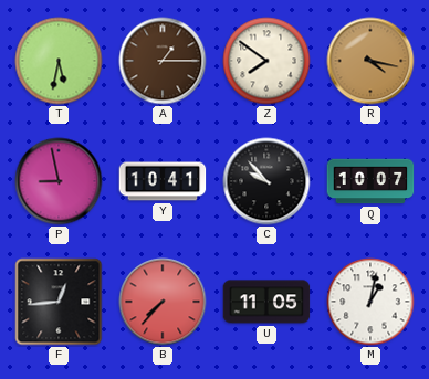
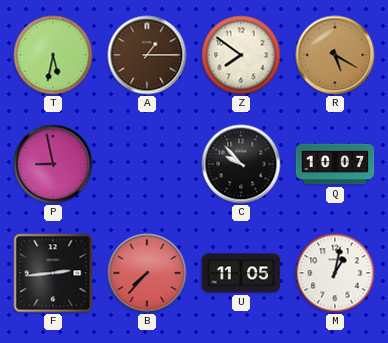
R: 4:17 -> 5:20 (335, 55)
Y: 10:41 -> none (163, 181)
F: 12:44 -> 2:44 (53, 273)
